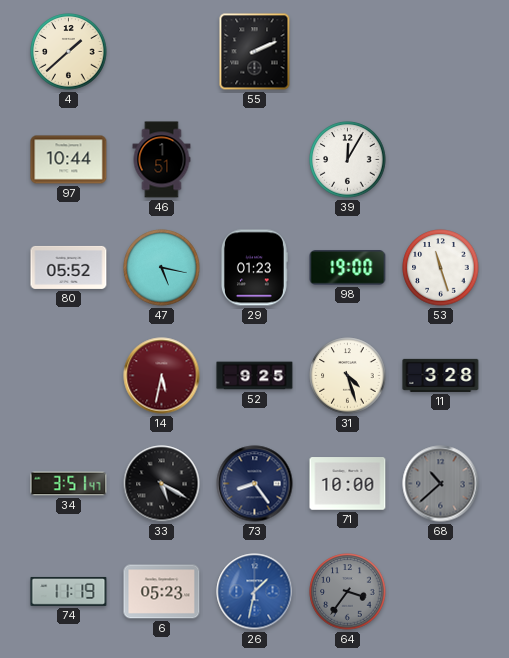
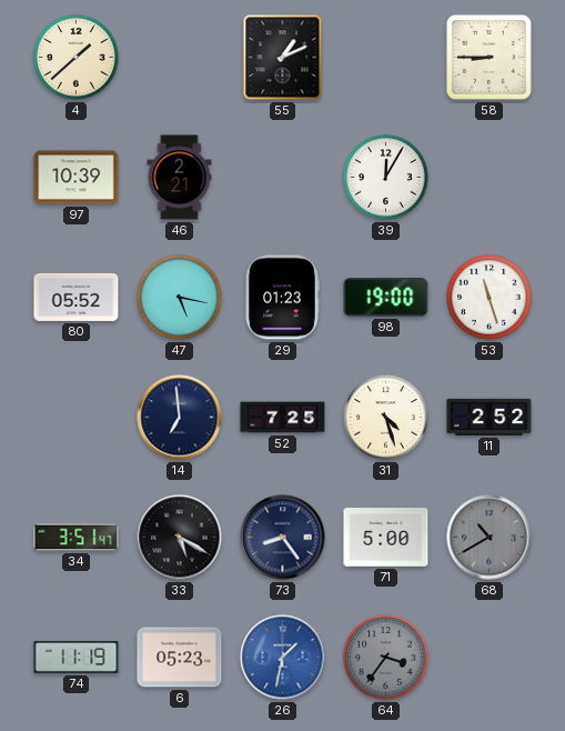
55: 2:11 -> 1:11 (283, 58)
58: none -> 8:45 (490, 58)
97: 10:44 -> 10:39 (77, 178)
46: 1:51 -> 2:21 (180, 178)
14: 5:32 -> 6:59 (180, 418)
14 dial: burgundy -> navy (180, 418)
52: 9:25 -> 7:25 (283, 418)
11: 3:28 -> 2:52 (490, 417)
71: 10:00 -> 5:00 (386, 538)
68: 10:38 -> 10:40 (490, 538)
